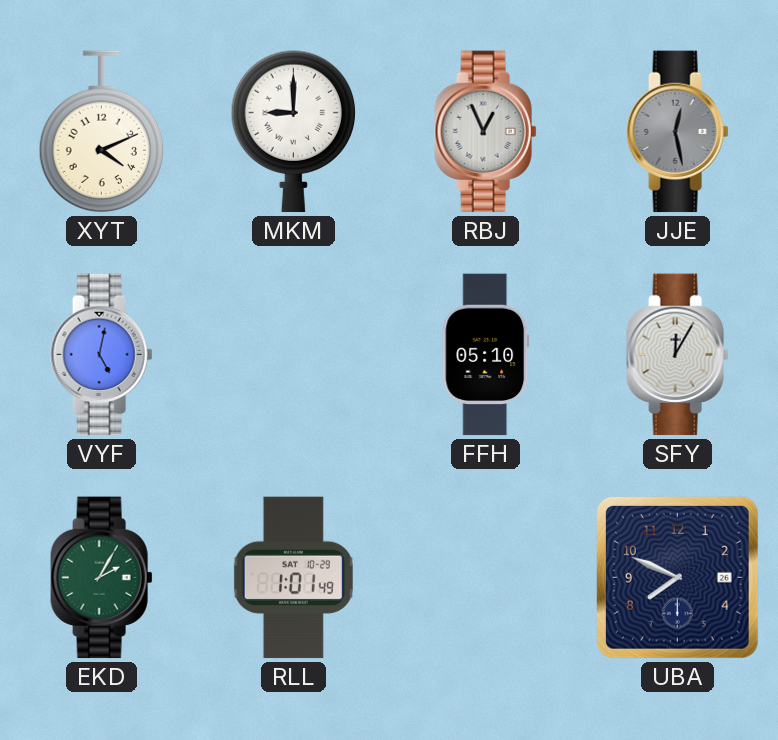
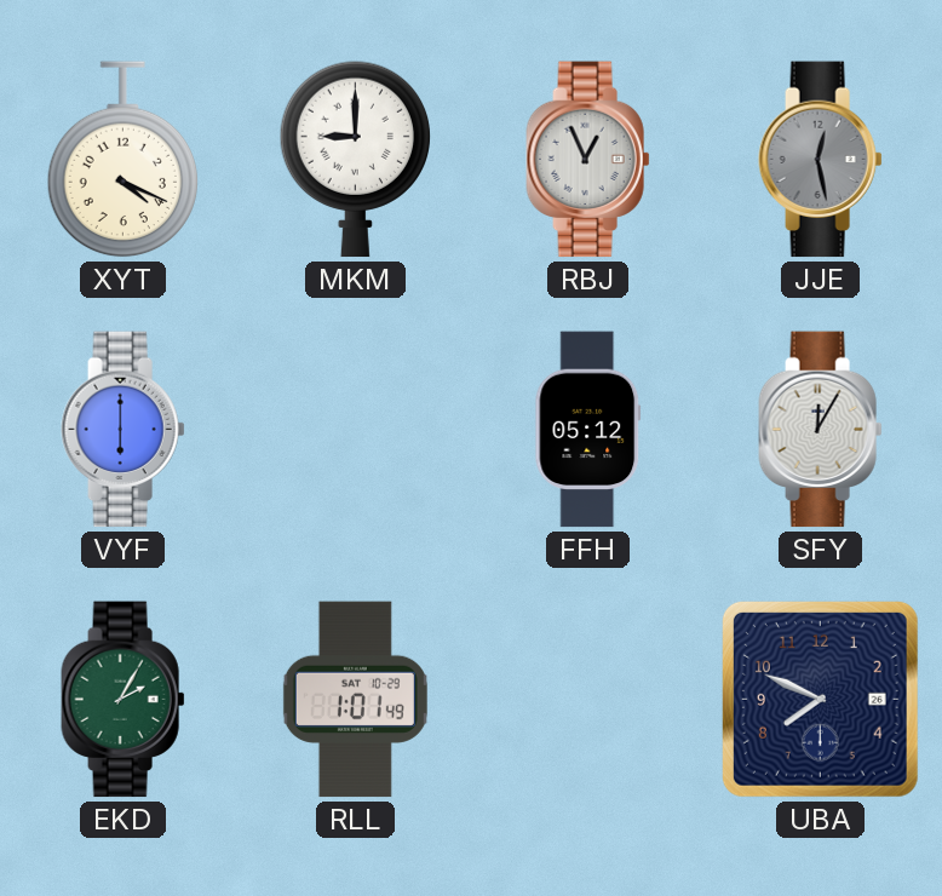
XYT: 4:11 -> 4:19 (122, 160)
VYF: 5:02 -> 6:00 (124, 430)
FFH: 05:10 -> 05:12 (588, 430)
